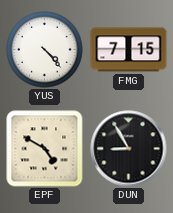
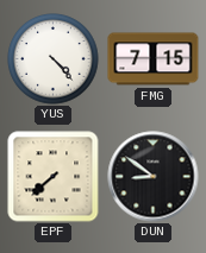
EPF: 4:50 -> 7:38 (54, 177)
DUN: 8:55 -> 8:51 (154, 177)
